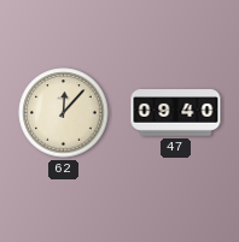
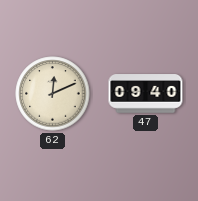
62: 12:07 -> 12:11 (53, 94)
